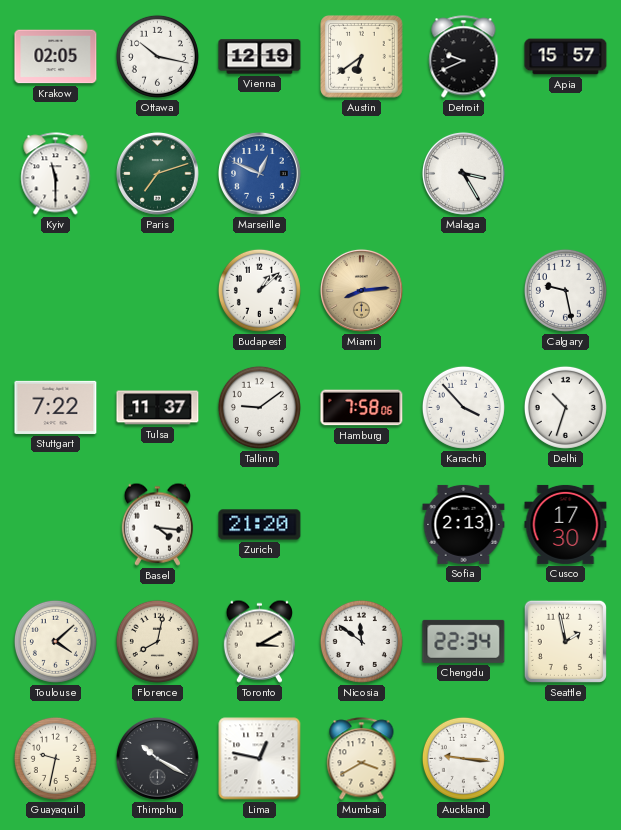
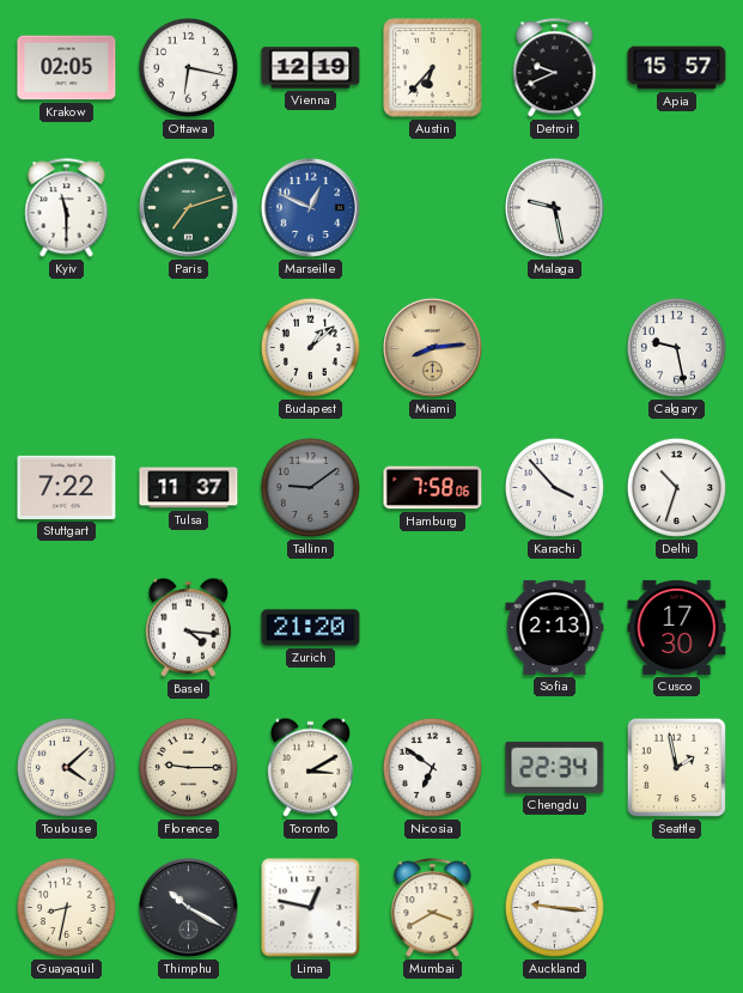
Ottawa: 10:17 -> 6:17 (188, 67)
Austin: 6:39 -> 6:37 (433, 68)
Malaga: 3:25 -> 9:28 (554, 207)
Tallinn dial: white -> grey (310, 487)
Florence: 8:02 -> 9:15 (188, 767)
Nicosia: 11:51 -> 6:51 (432, 767)
Guayaquil: 9:32 -> 8:32 (66, 907)
